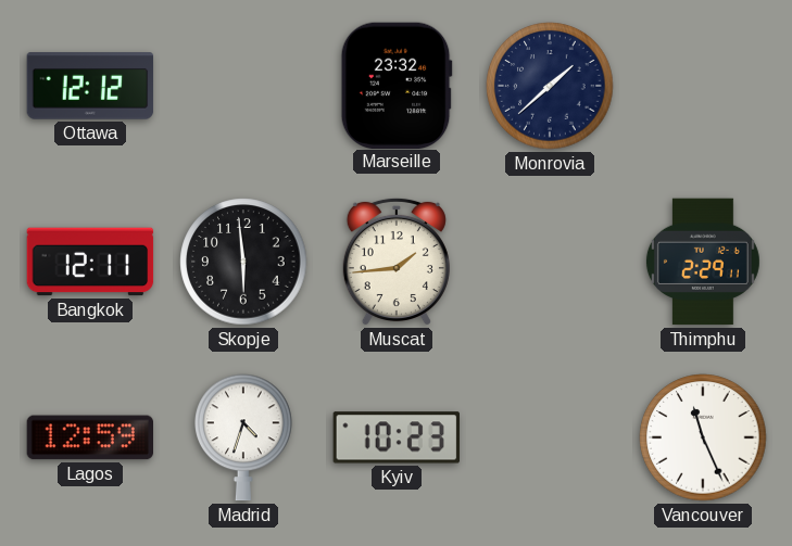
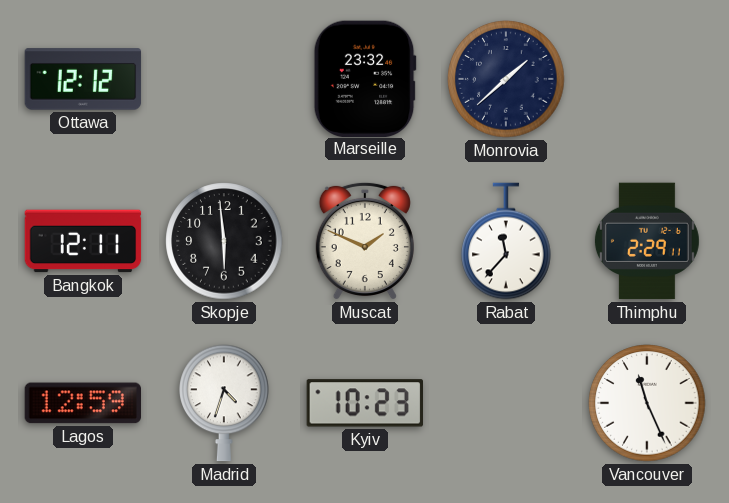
Muscat: 1:44 -> 1:49 (365, 241)
Rabat: none -> 11:37 (506, 241)
